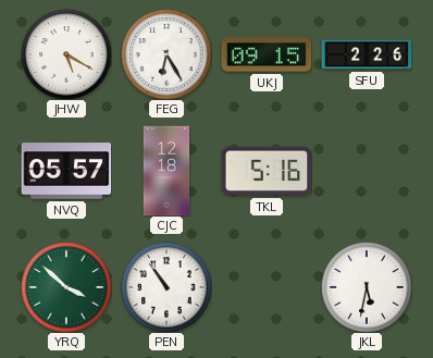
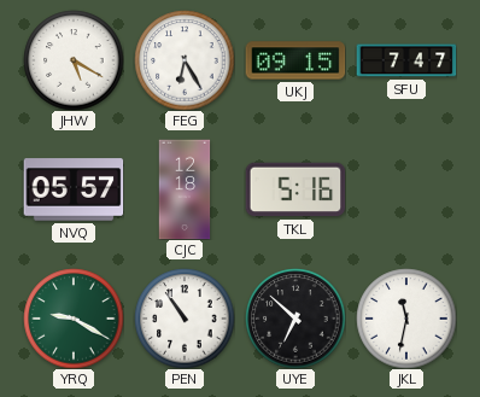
SFU: 2:26 -> 7:47 (406, 60)
YRQ: 3:52 -> 9:20 (74, 319)
UYE: none -> 6:52 (295, 319)
JKL: 5:32 -> 11:32 (406, 319)
